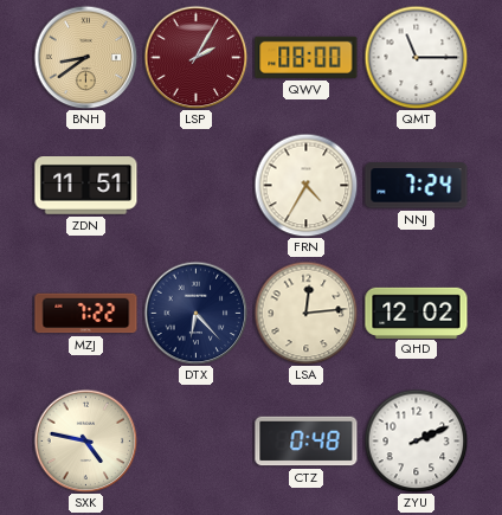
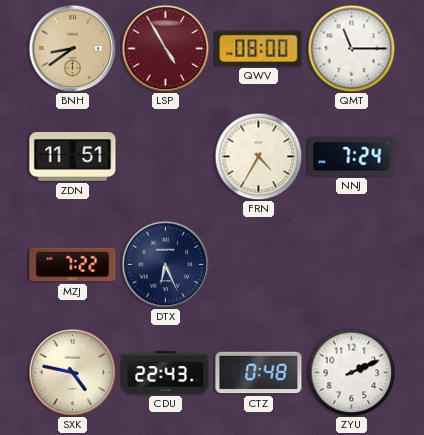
LSP: 2:05 -> 4:55 (165, 48)
DTX: 6:23 -> 6:26 (165, 264)
LSA: 12:14 -> none (305, 313)
QHD: 12:02 -> none (417, 313)
CDU: none -> 22:43 (166, 373)
